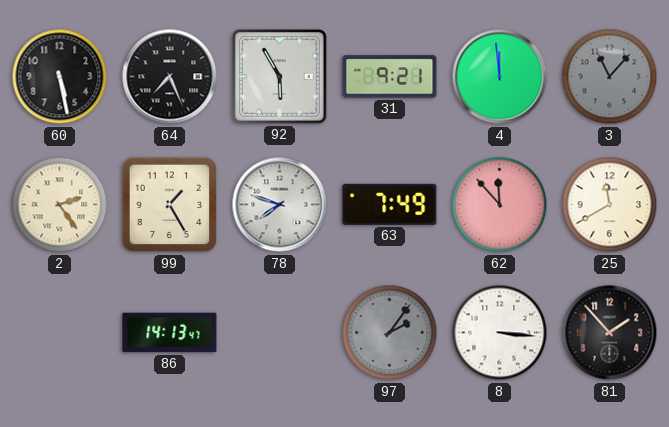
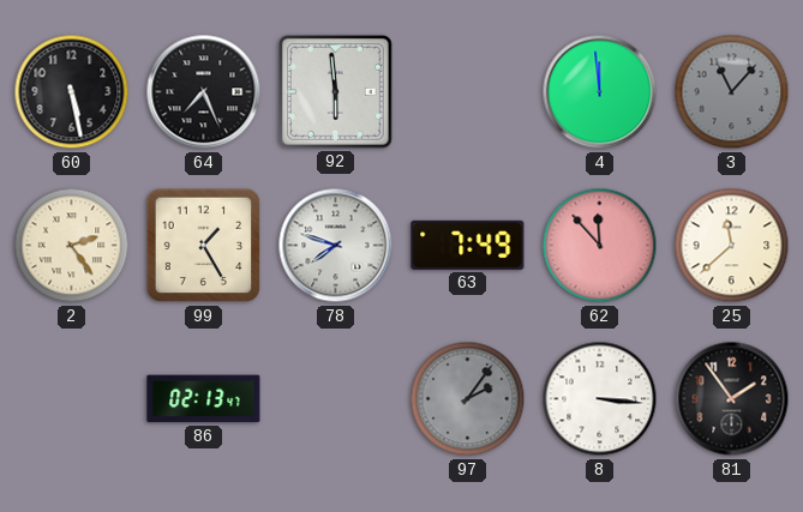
92: 5:55 -> 5:59 (335, 91)
31: 9:21 -> none (390, 77)
25: 11:40 -> 11:38 (732, 246)
86: 14:13 -> 02:13 (204, 399)
81: 1:53 -> 1:54 (732, 399)
